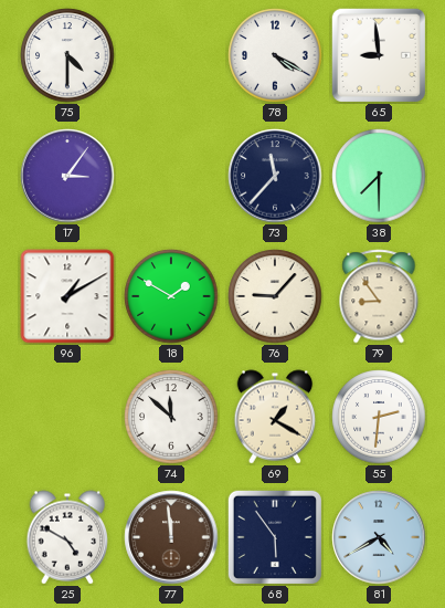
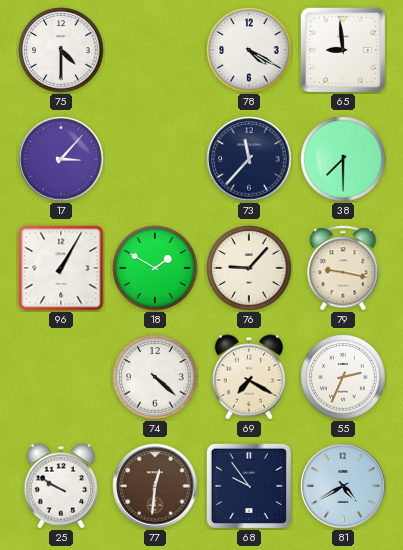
17: 3:06 -> 3:07 (61, 159)
96: 1:10 -> 1:05 (61, 268)
79: 8:54 -> 9:17 (343, 268)
74: 11:52 -> 4:22 (155, 377)
69: 1:20 -> 7:20 (249, 377)
55: 2:31 -> 2:34 (343, 377)
25: 4:50 -> 9:50 (61, 486)
77: 11:59 -> 12:31 (155, 486)
68: 5:54 -> 9:54 (248, 485)
